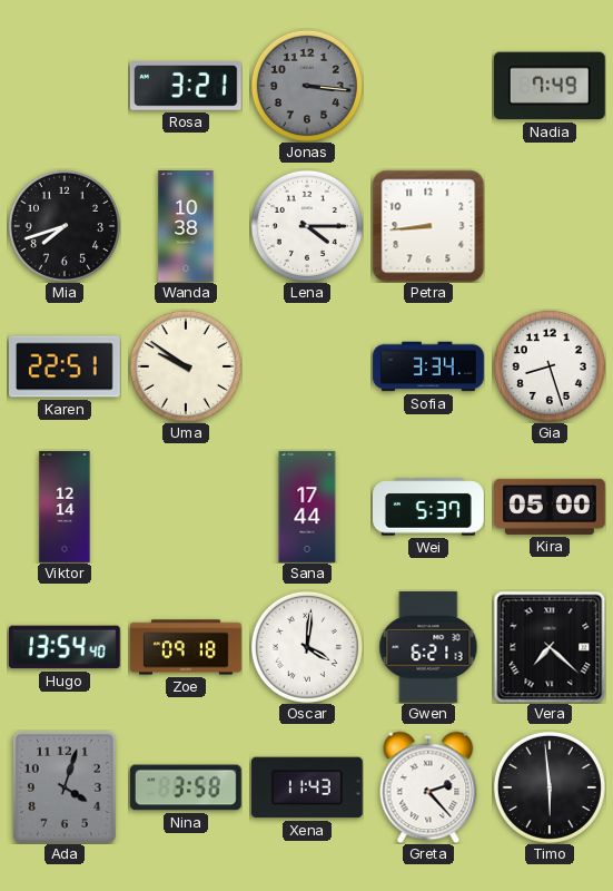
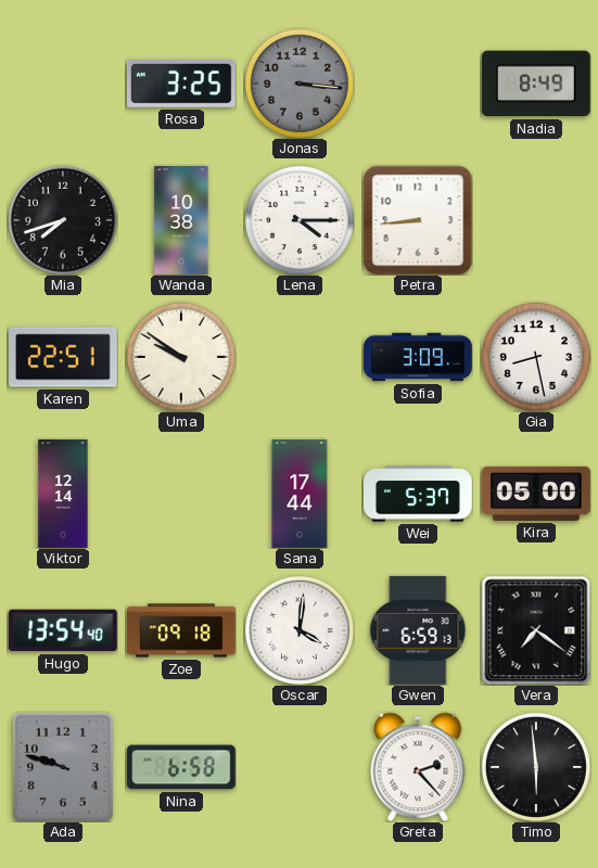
Rosa: 3:21 -> 3:25 (181, 85)
Nadia: 7:49 -> 8:49 (536, 84)
Sofia: 3:34 -> 3:09 (418, 357)
Gia: 8:27 -> 8:28 (536, 357)
Gwen: 6:21 -> 6:59 (418, 630)
Vera: 7:22 -> 7:21 (536, 630)
Ada: 4:03 -> 9:48 (63, 767)
Nina: 3:58 -> 6:58 (181, 767)
Xena: 11:43 -> none (307, 787)
